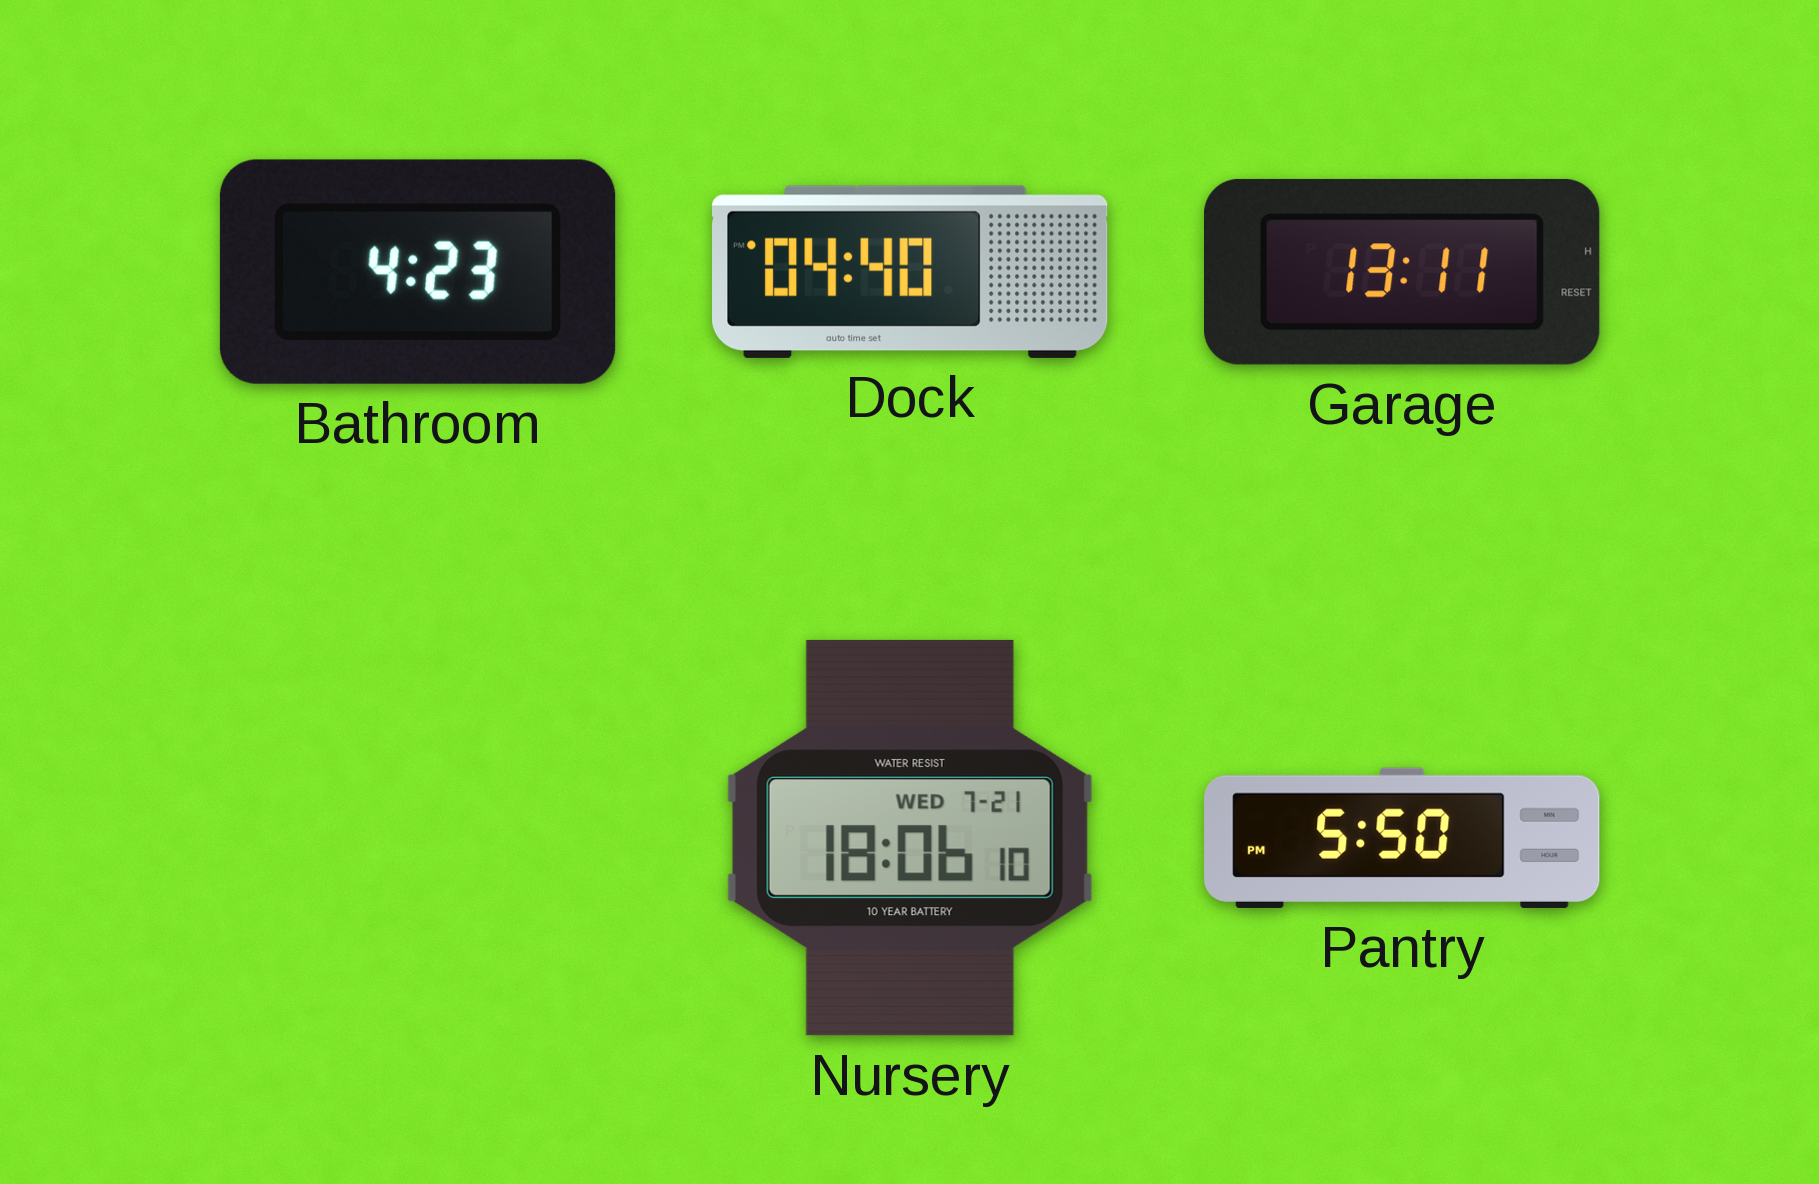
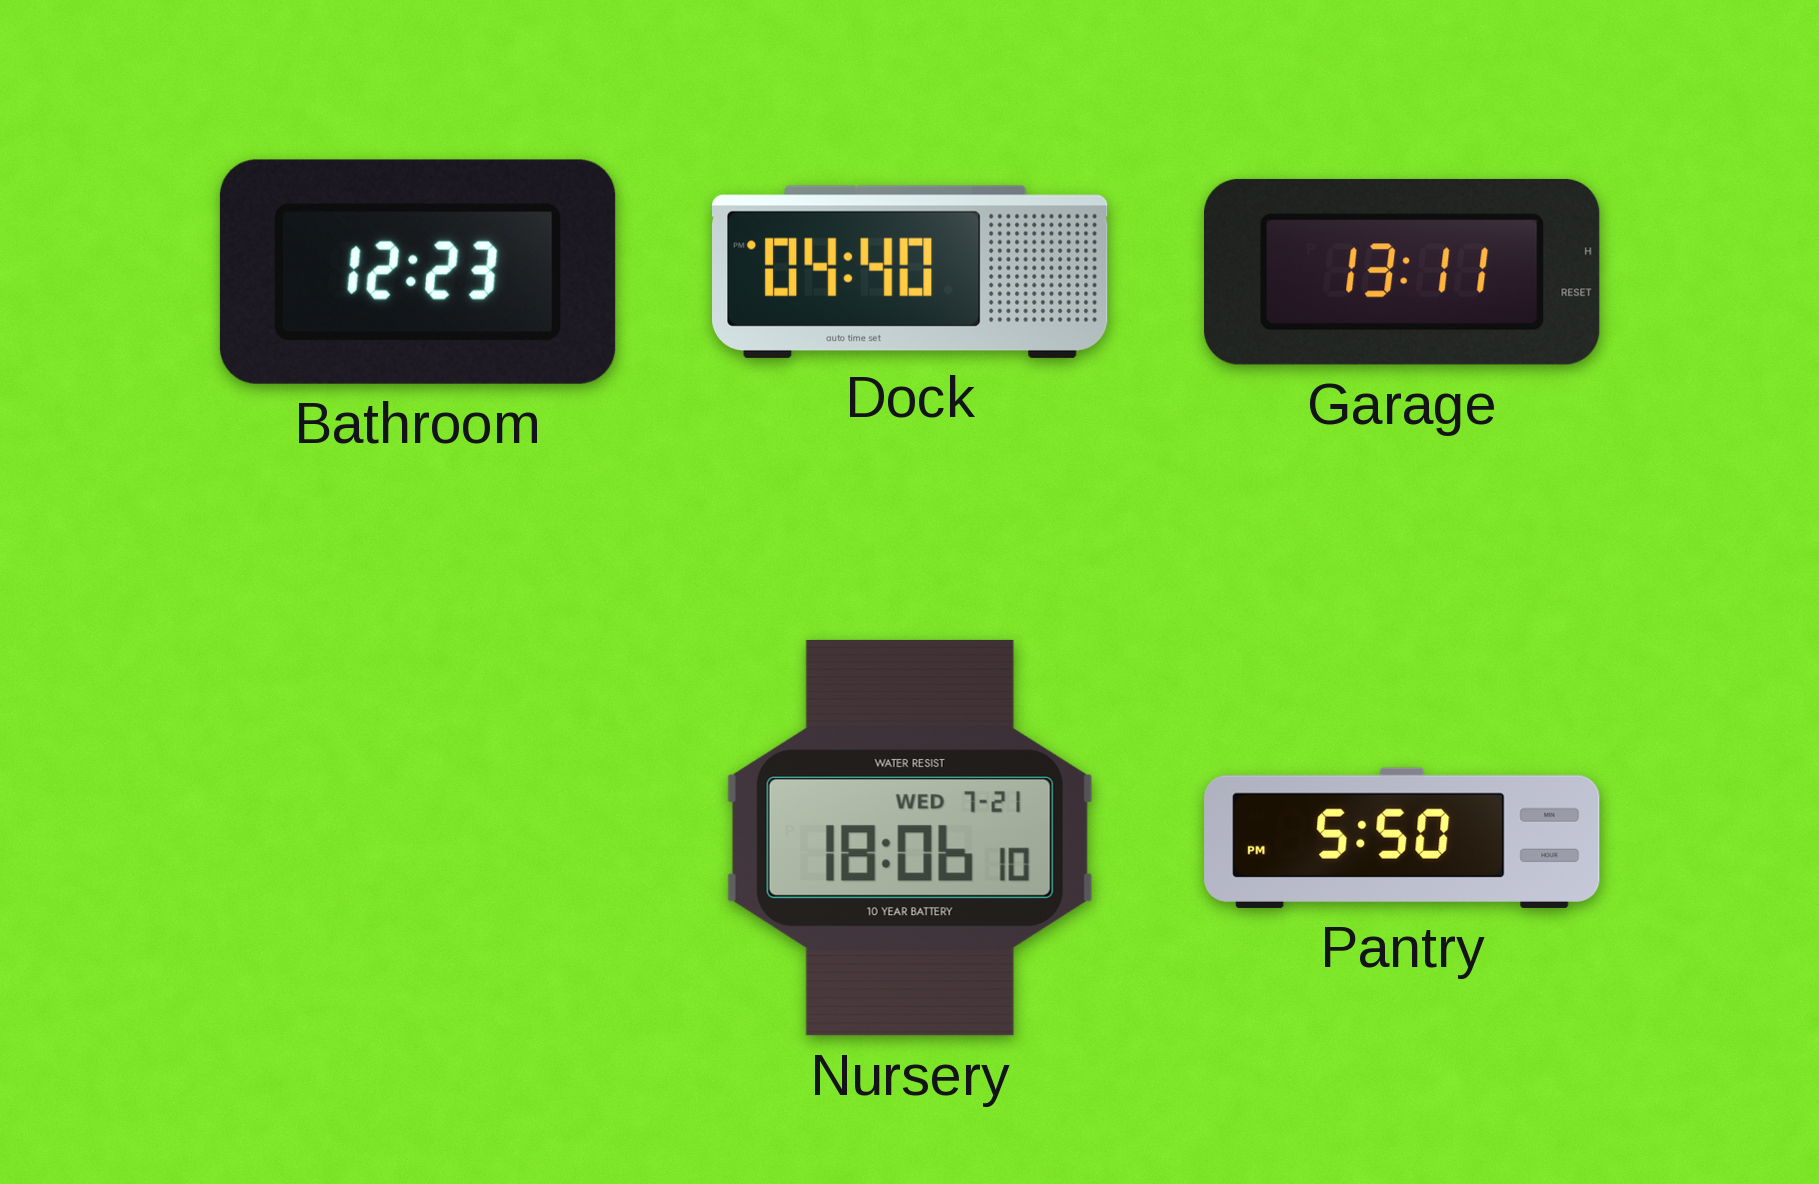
Bathroom: 4:23 -> 12:23 (418, 272)
